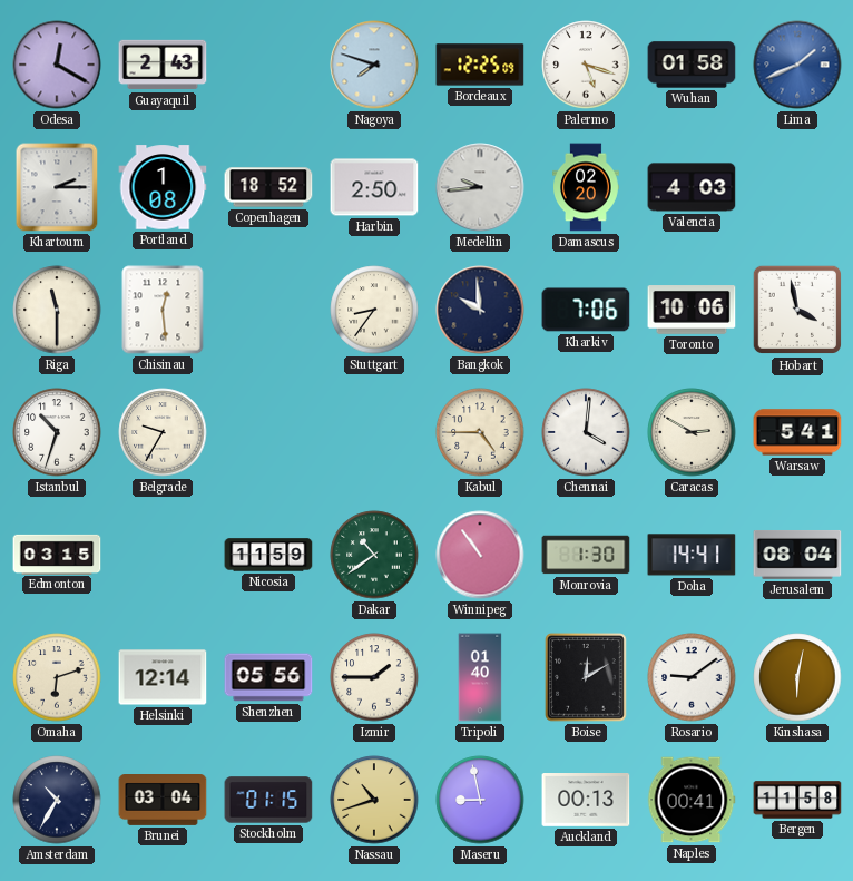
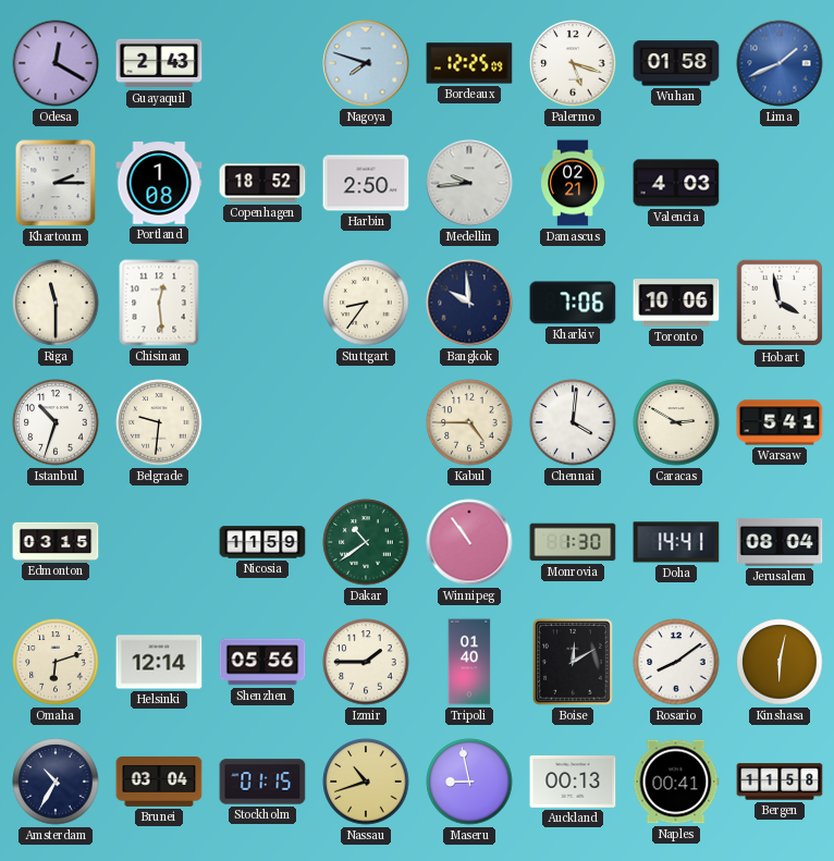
Damascus: 02:20 -> 02:21 (574, 183)
Belgrade: 9:35 -> 9:31 (159, 422)
Rosario: 9:09 -> 8:09 (676, 662)
